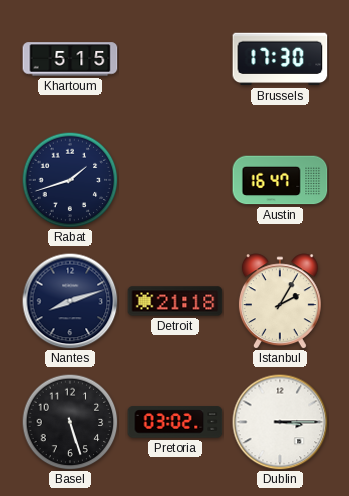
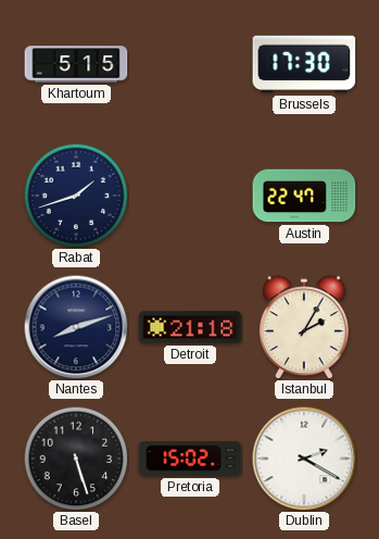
Austin: 16:47 -> 22:47 (304, 196)
Pretoria: 03:02 -> 15:02 (190, 459)
Dublin: 3:15 -> 2:20 (304, 459)
